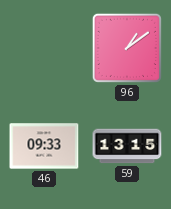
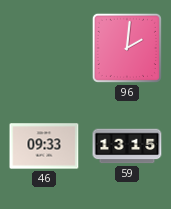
96: 1:09 -> 2:01 (127, 48)
